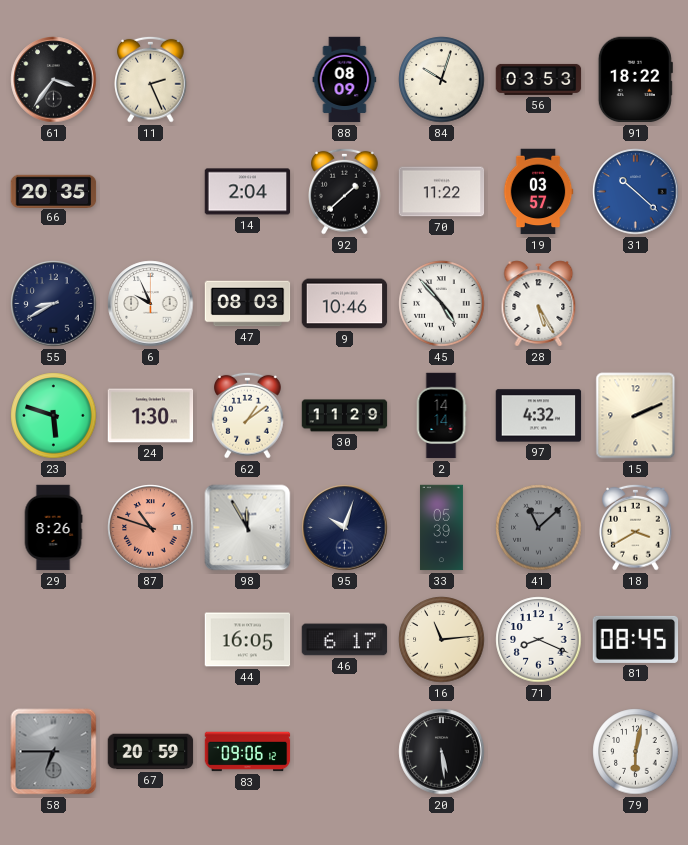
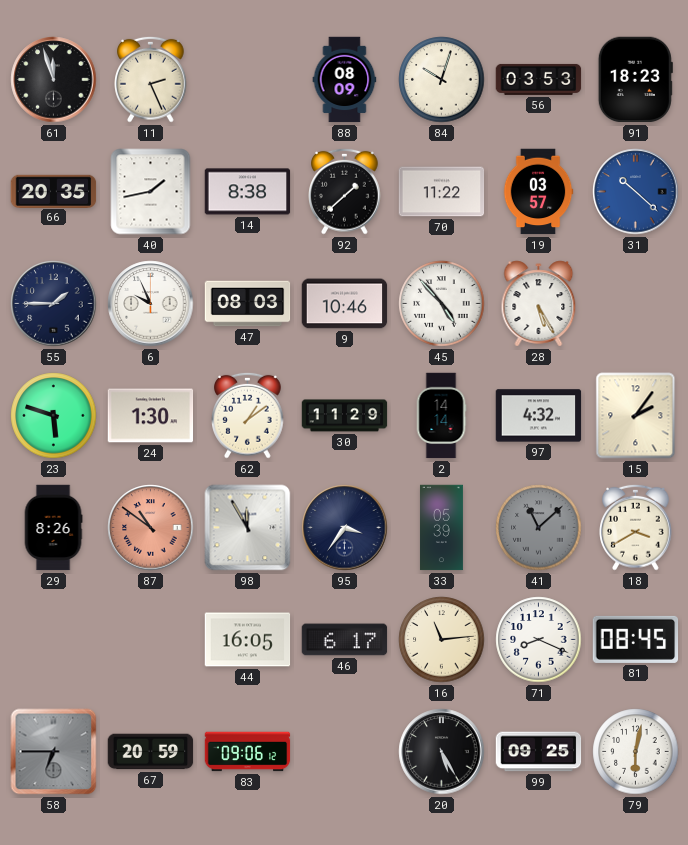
61: 3:36 -> 11:57 (54, 80)
91: 18:22 -> 18:23 (635, 80)
40: none -> 1:43 (151, 192)
14: 2:04 -> 8:38 (248, 192)
55: 8:40 -> 1:45 (54, 304)
15: 2:11 -> 2:06 (636, 416)
87: 10:48 -> 10:51 (151, 528)
95: 10:03 -> 3:36 (345, 528)
20: 5:29 -> 5:25 (442, 752)
99: none -> 09:25 (539, 752)
